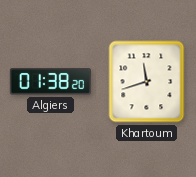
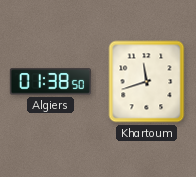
Algiers: 01:38:20 -> 01:38:50 (50, 82)
